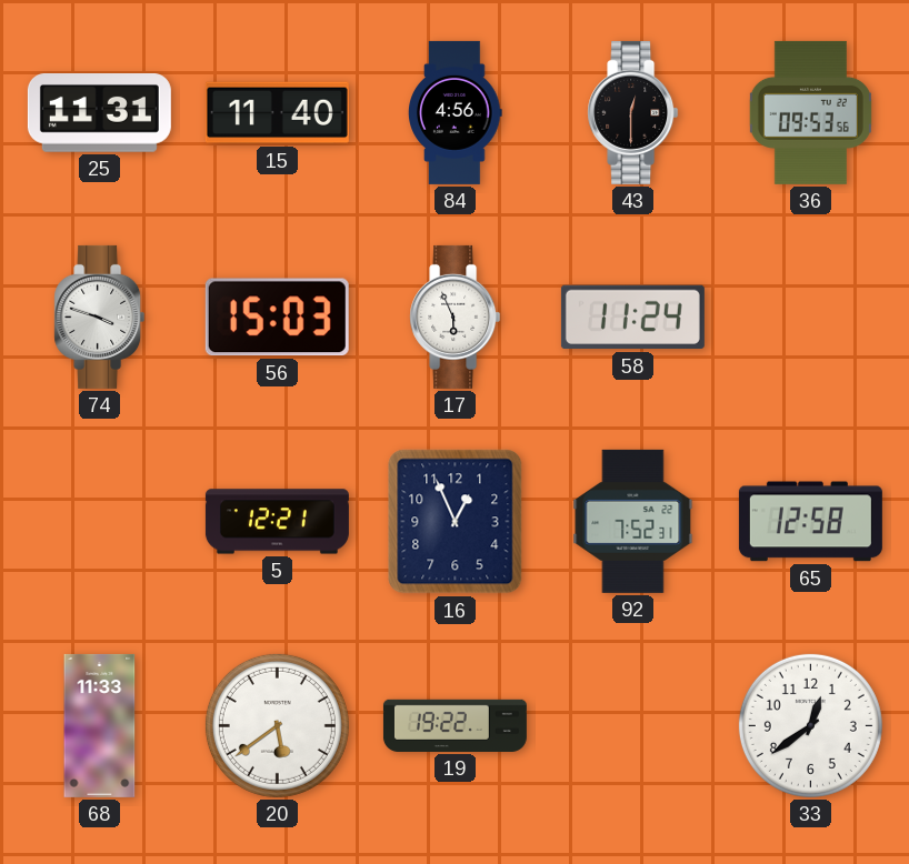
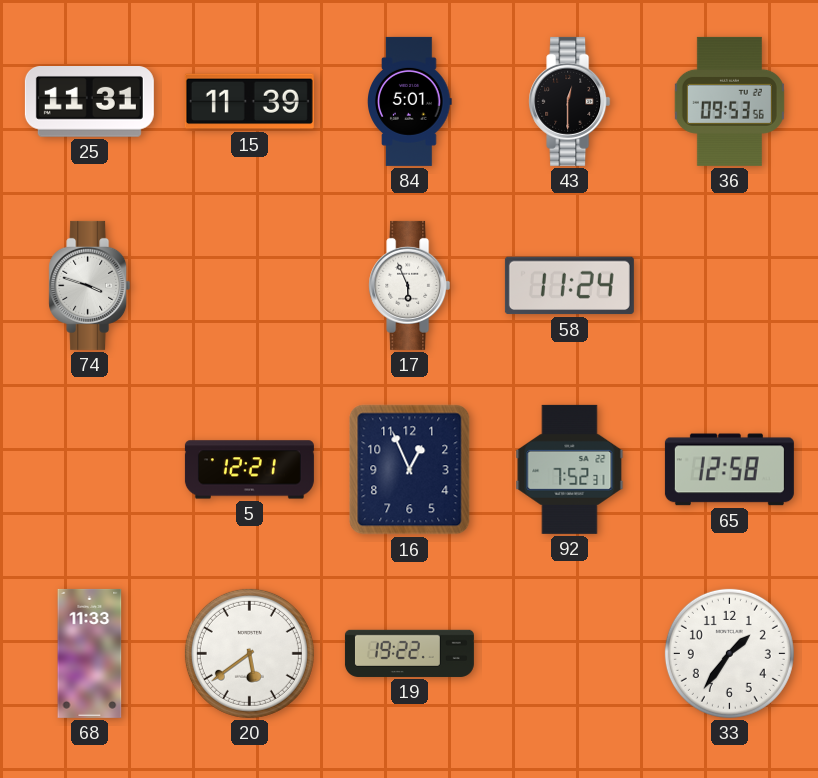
15: 11:40 -> 11:39 (249, 102)
84: 4:56 -> 5:01 (410, 101)
56: 15:03 -> none (277, 318)
33: 12:39 -> 1:36 (729, 653)
